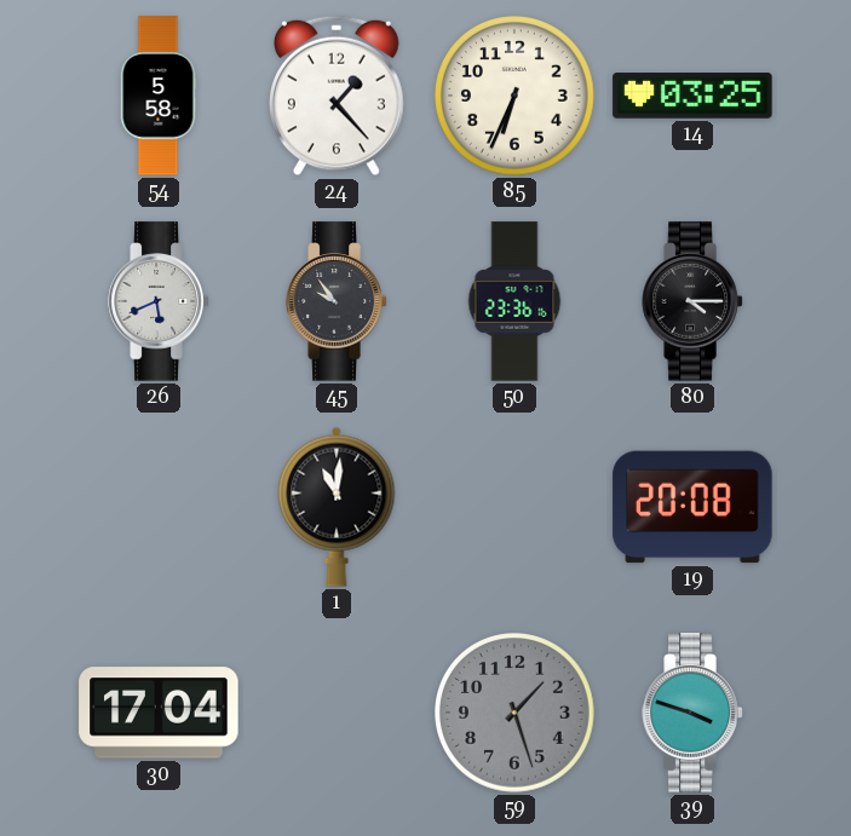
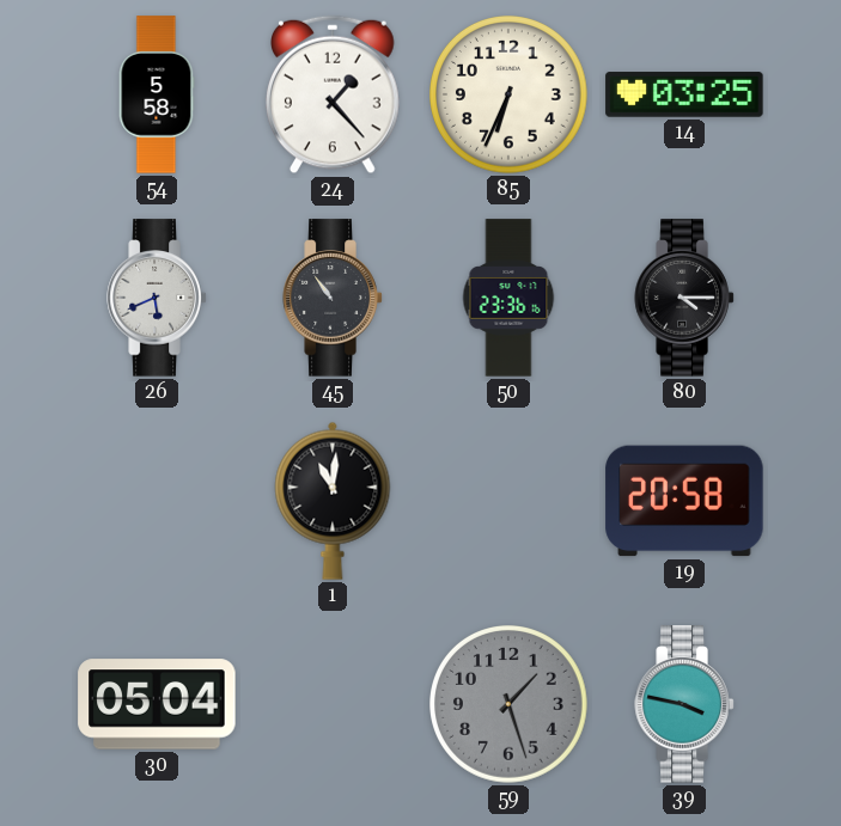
45: 9:54 -> 10:54 (333, 298)
19: 20:08 -> 20:58 (684, 501)
30: 17:04 -> 05:04 (157, 704)
39: 3:48 -> 3:47 (684, 704)
